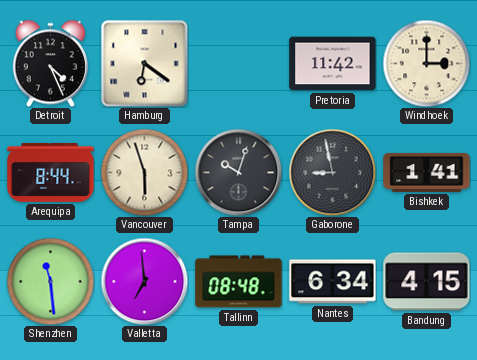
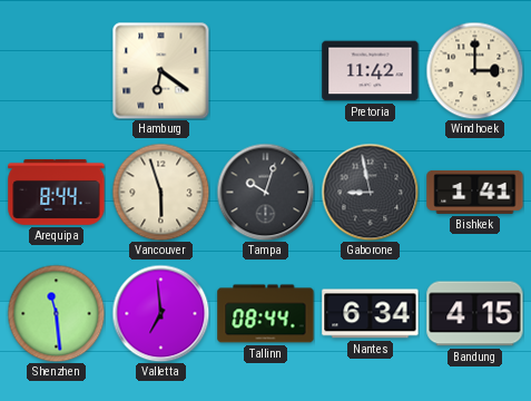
Detroit: 4:26 -> none (50, 63)
Tallinn: 08:48 -> 08:44 (266, 314)
